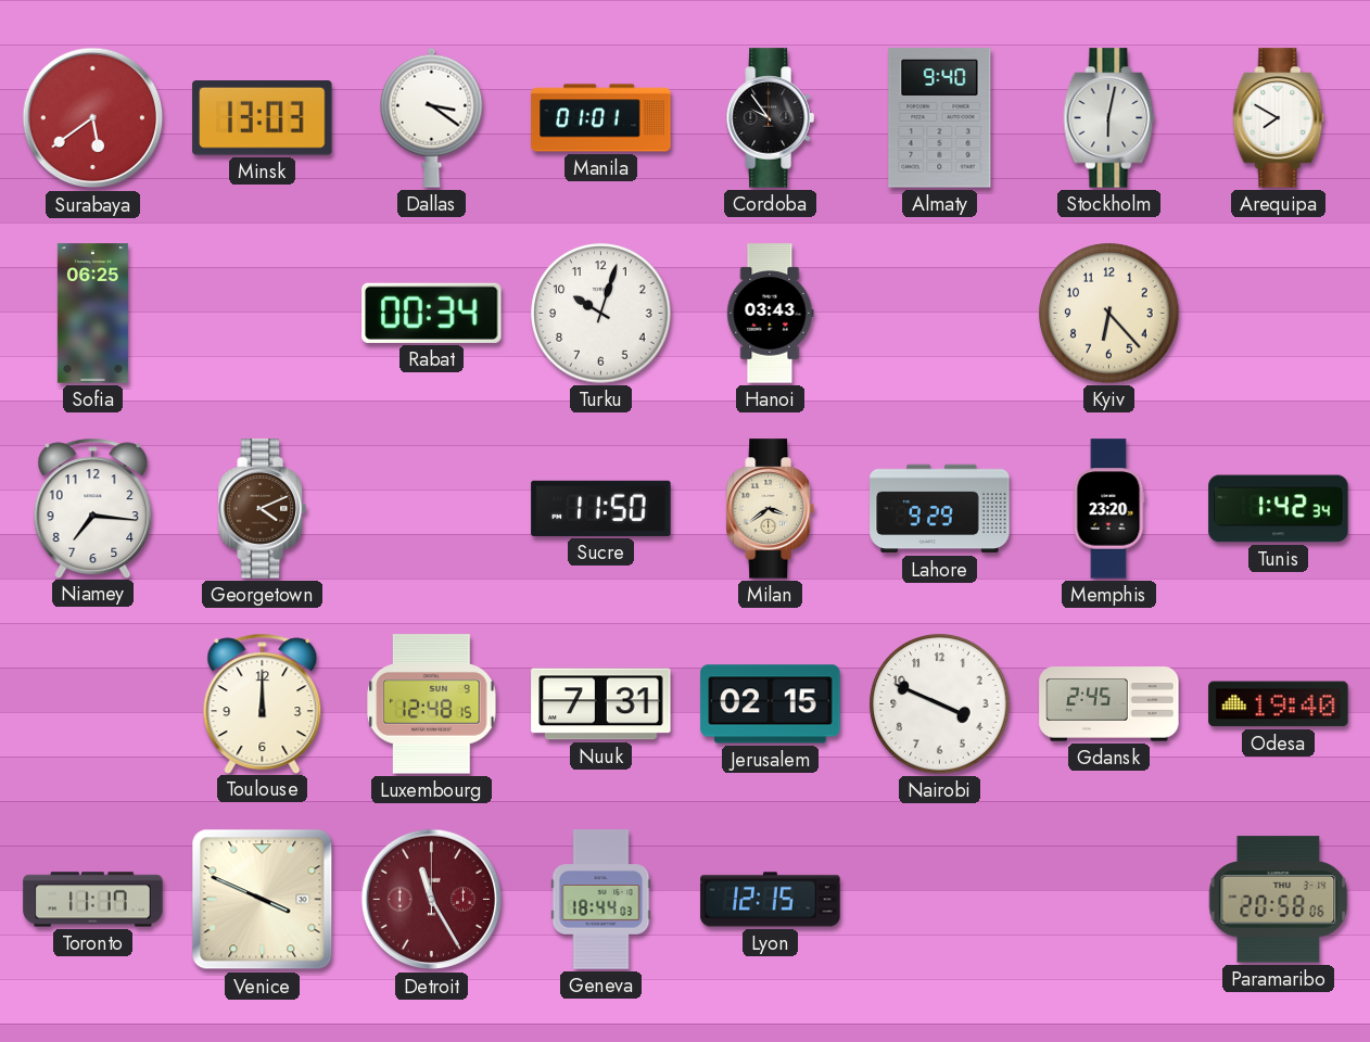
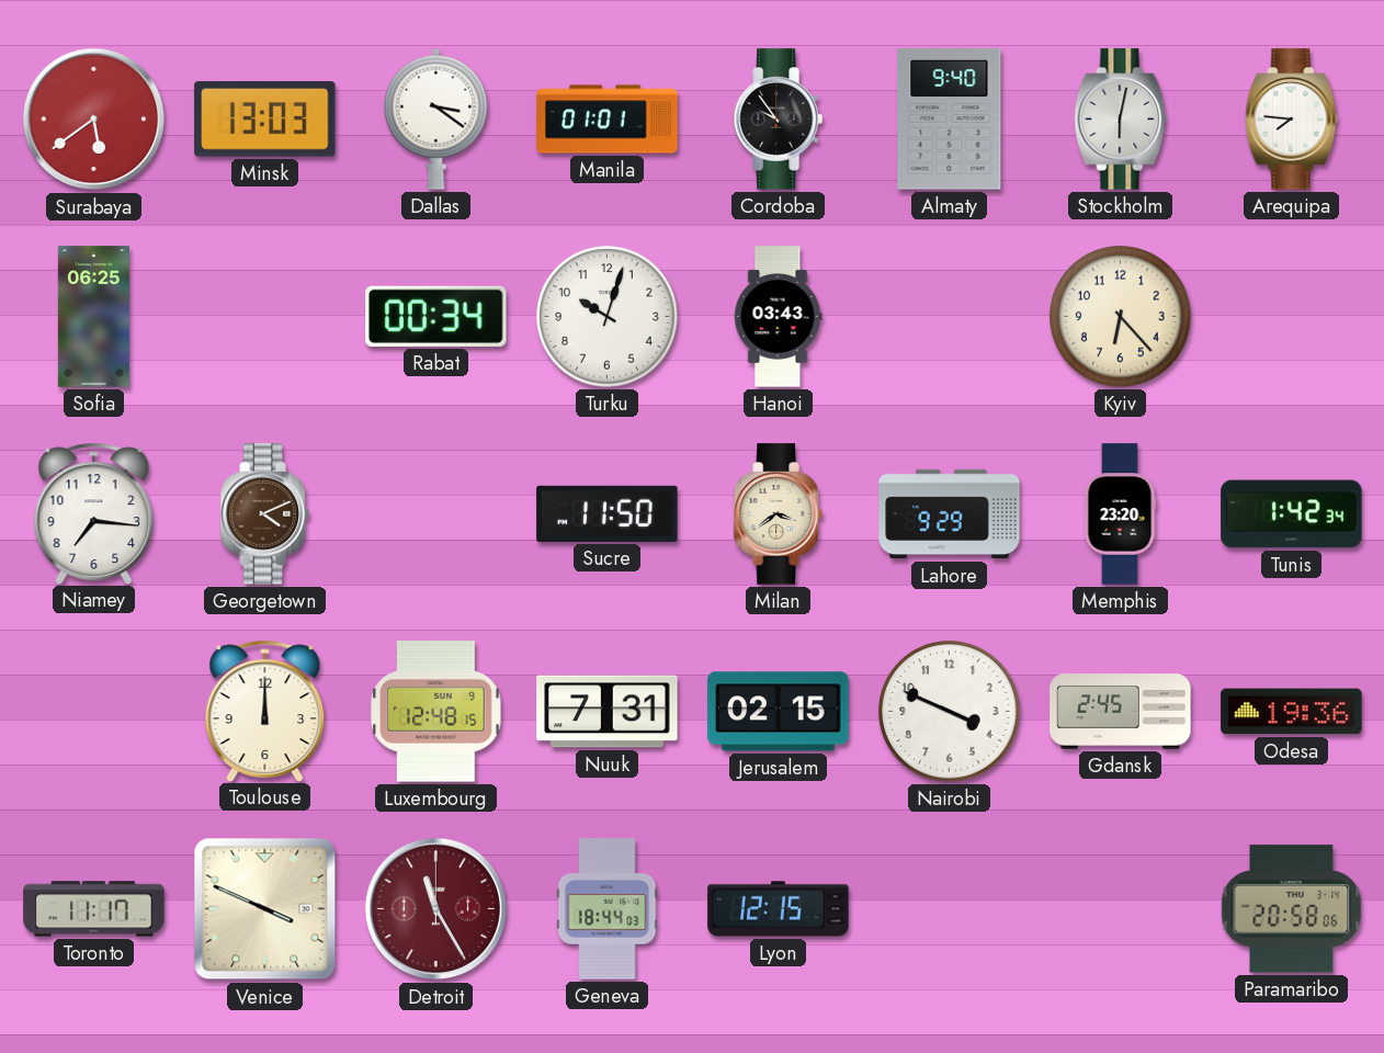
Arequipa: 7:50 -> 7:46 (1292, 120)
Odesa: 19:40 -> 19:36 (1292, 712)
